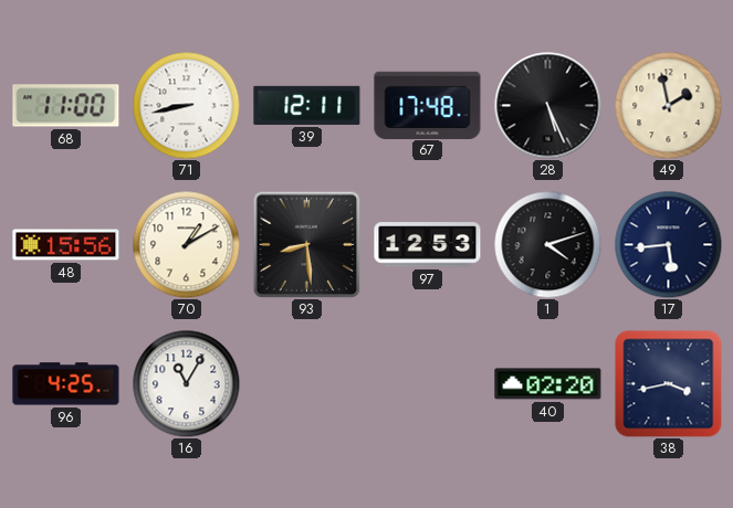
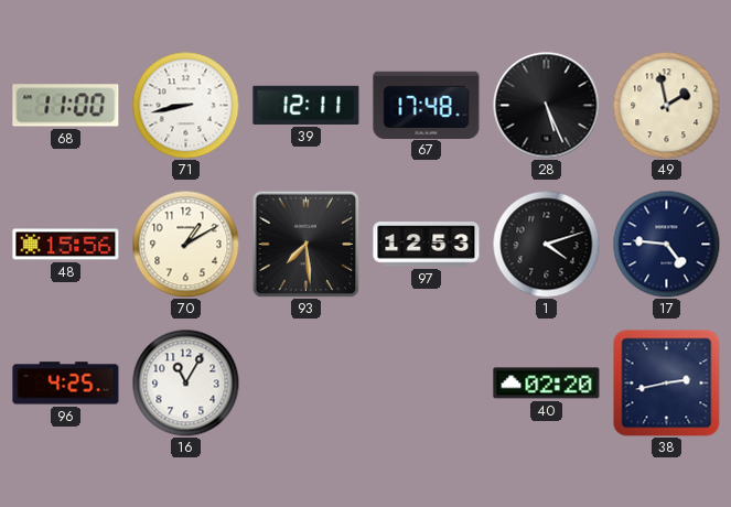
93: 8:29 -> 7:29 (305, 244)
17: 5:44 -> 4:46 (666, 244)
38: 3:43 -> 2:43 (667, 384)
